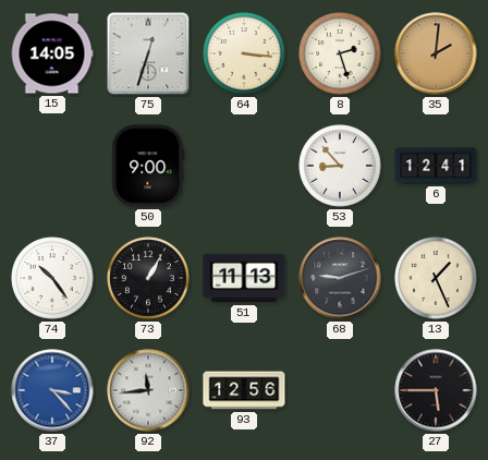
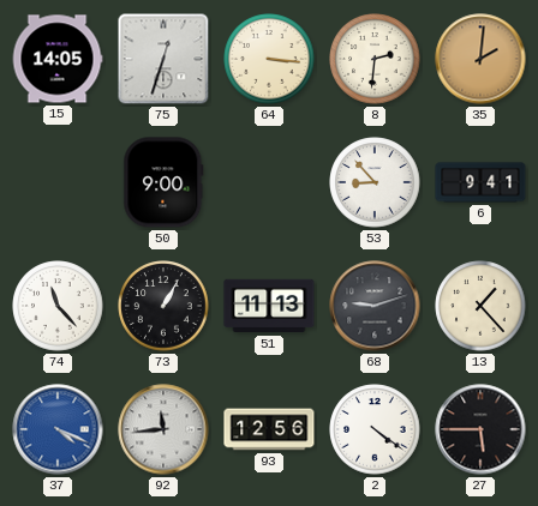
8: 2:27 -> 2:31 (375, 59)
6: 12:41 -> 9:41 (480, 182)
74: 10:24 -> 11:23 (58, 306)
13: 1:26 -> 1:23 (480, 306)
37: 3:23 -> 4:19 (58, 429)
2: none -> 4:21 (375, 429)
